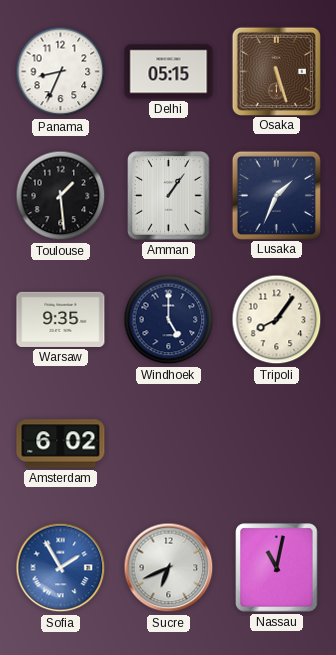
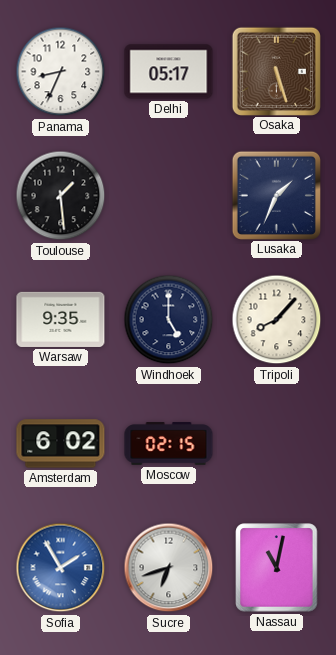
Delhi: 05:15 -> 05:17 (169, 72)
Amman: 1:06 -> none (169, 196)
Tripoli: 8:06 -> 8:07 (277, 320)
Moscow: none -> 02:15 (169, 444)
Sucre: 6:41 -> 6:42 (169, 568)
